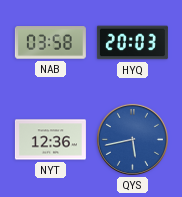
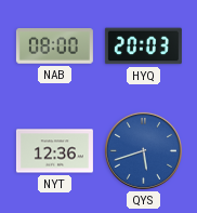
NAB: 03:58 -> 08:00 (54, 46)
QYS: 5:43 -> 5:42 (143, 150)
